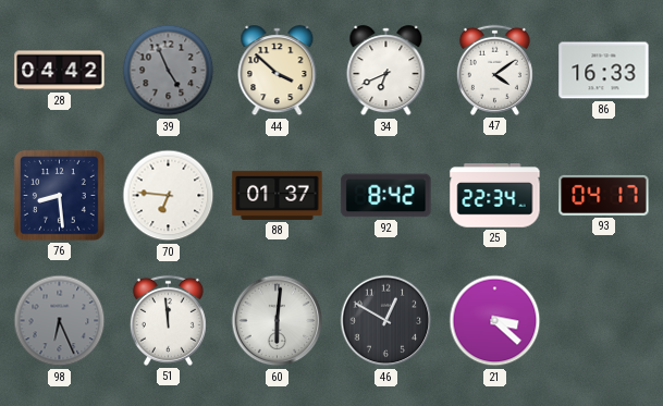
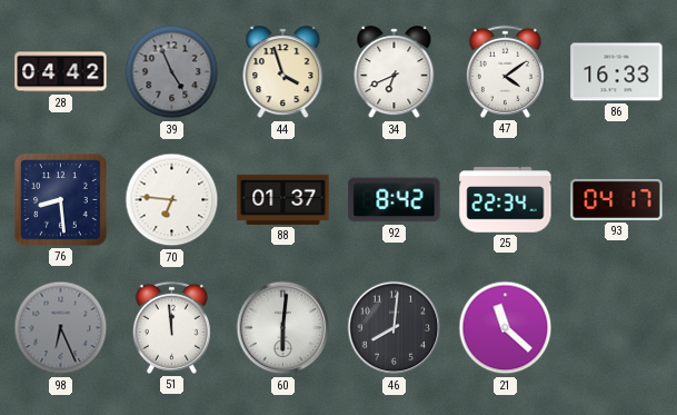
44: 3:52 -> 3:57 (283, 72)
46: 12:50 -> 8:01 (395, 328)
21: 3:22 -> 11:22 (506, 328)
